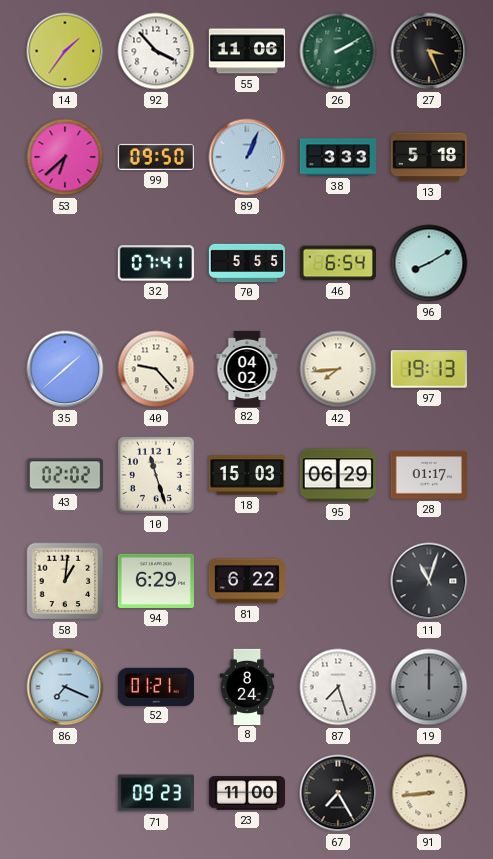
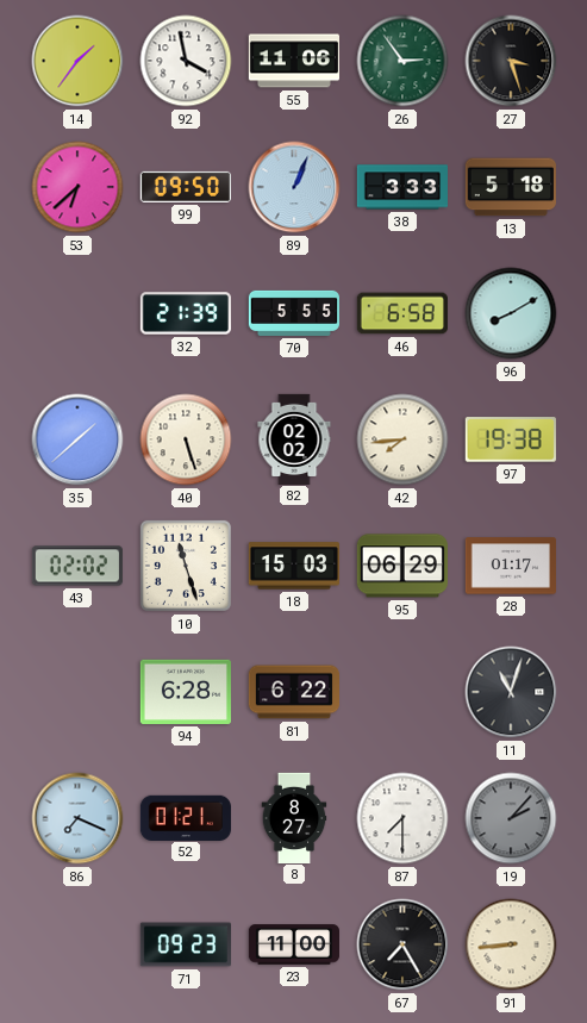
92: 3:53 -> 3:58 (186, 61)
26: 2:10 -> 2:54 (402, 61)
27: 3:26 -> 3:27 (511, 61)
32: 07:41 -> 21:39 (186, 313)
46: 6:54 -> 6:58 (402, 313)
40: 9:23 -> 5:27 (186, 439)
82: 04:02 -> 02:02 (294, 438)
97: 19:13 -> 19:38 (511, 439)
58: 1:01 -> none (65, 581)
94: 6:29 -> 6:28 (186, 692)
8: 8:24 -> 8:27 (294, 817)
87: 7:27 -> 7:30 (402, 818)
19: 12:00 -> 2:07 (511, 818)
